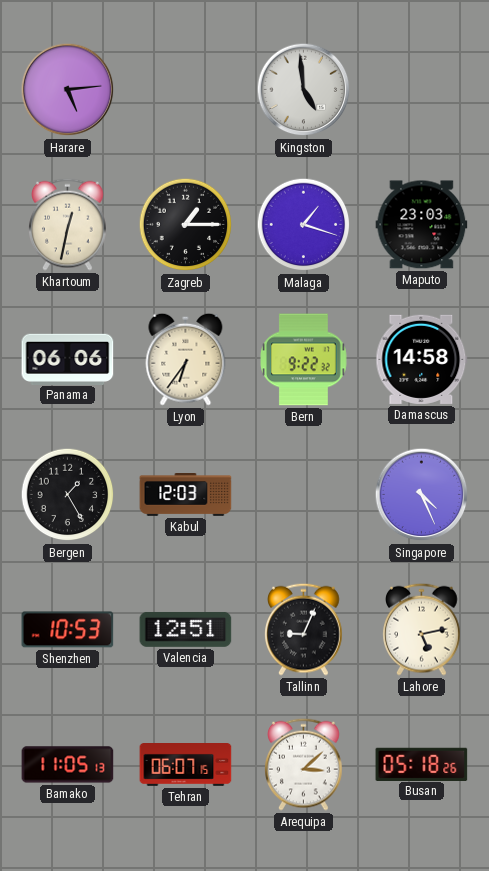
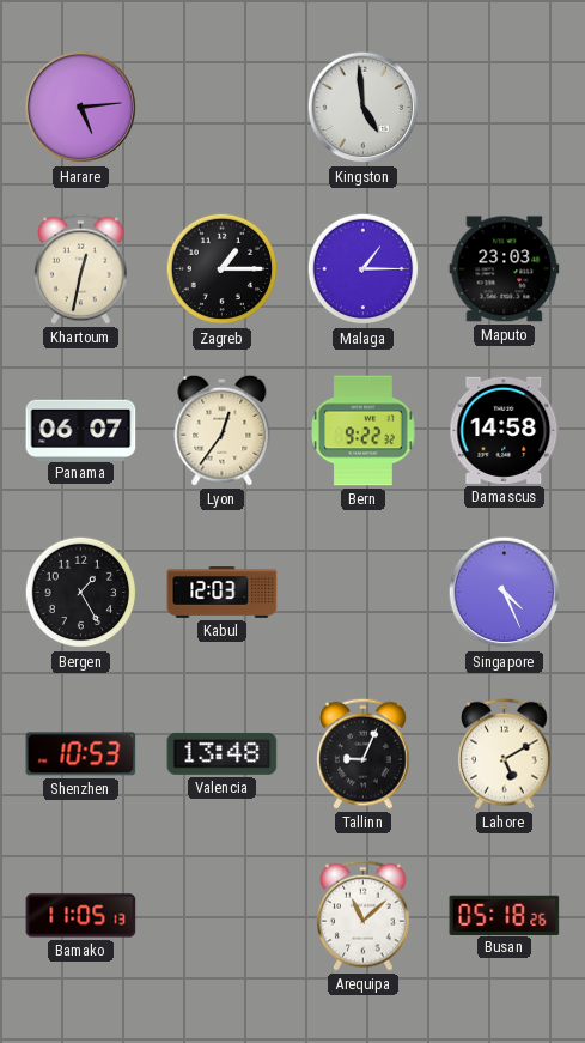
Malaga: 1:18 -> 1:15 (364, 269)
Panama: 06:06 -> 06:07 (81, 430)
Lyon: 6:36 -> 12:36 (223, 430)
Valencia: 12:51 -> 13:48 (223, 753)
Lahore: 5:13 -> 5:10 (505, 753)
Tehran: 06:07 -> none (186, 765)
Arequipa: 3:08 -> 11:08 (364, 915)
